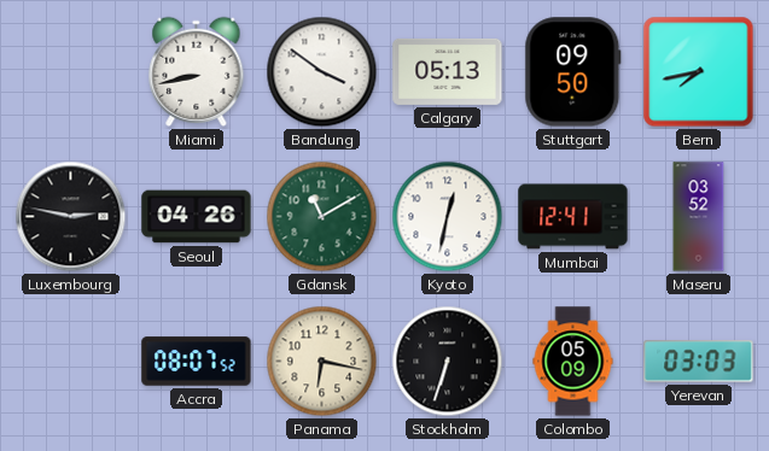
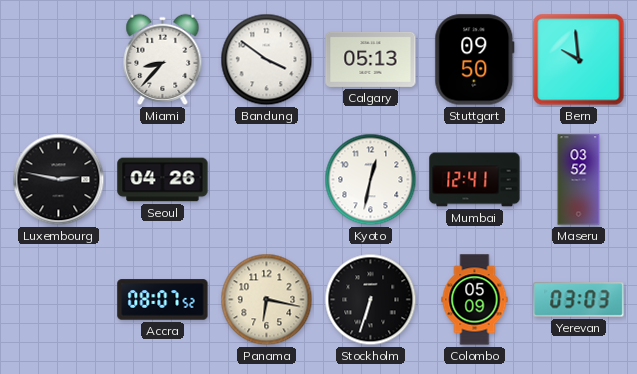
Miami: 8:43 -> 8:37 (163, 59)
Bern: 7:43 -> 9:59 (579, 60)
Gdansk: 11:10 -> none (322, 217)
